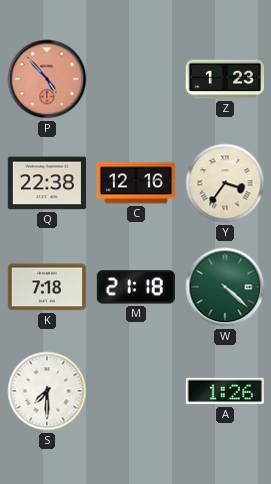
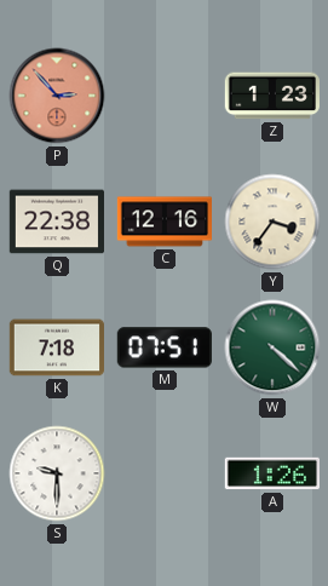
P: 4:53 -> 2:53 (57, 96)
M: 21:18 -> 07:51 (165, 347)
S: 7:30 -> 9:30 (57, 473)
